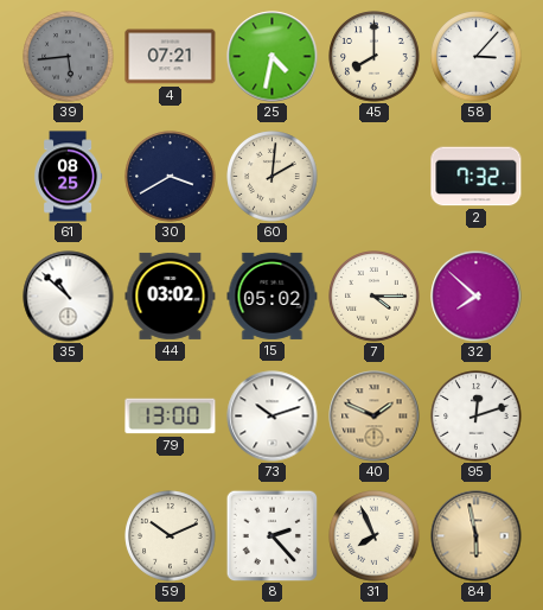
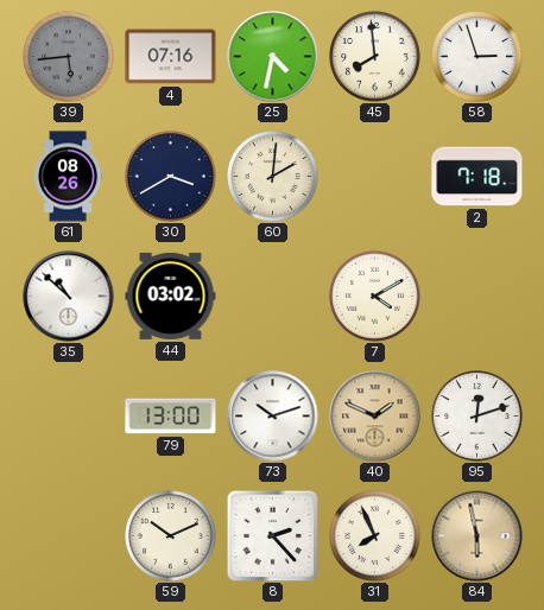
4: 07:21 -> 07:16 (171, 57)
45: 8:00 -> 7:59 (375, 57)
58: 3:07 -> 2:57 (477, 57)
61: 08:25 -> 08:26 (69, 177)
2: 7:32 -> 7:18 (477, 177)
15: 05:02 -> none (273, 296)
7: 4:15 -> 4:10 (375, 297)
32: 7:52 -> none (477, 297)
